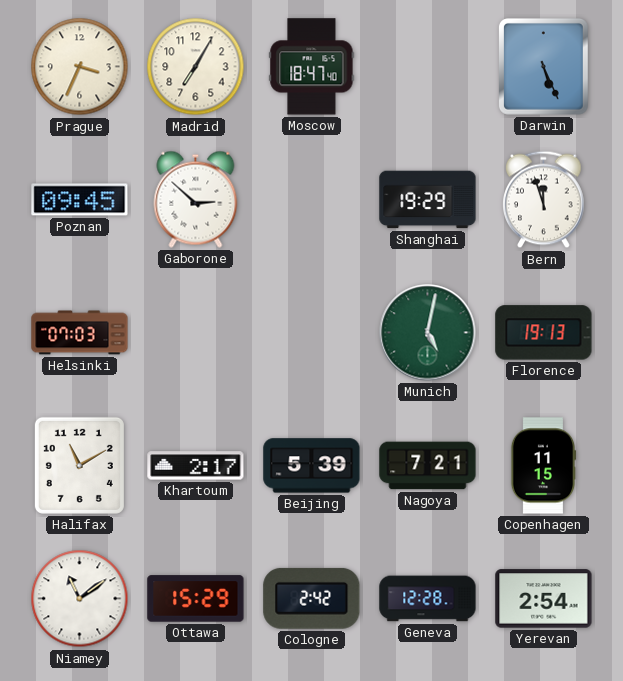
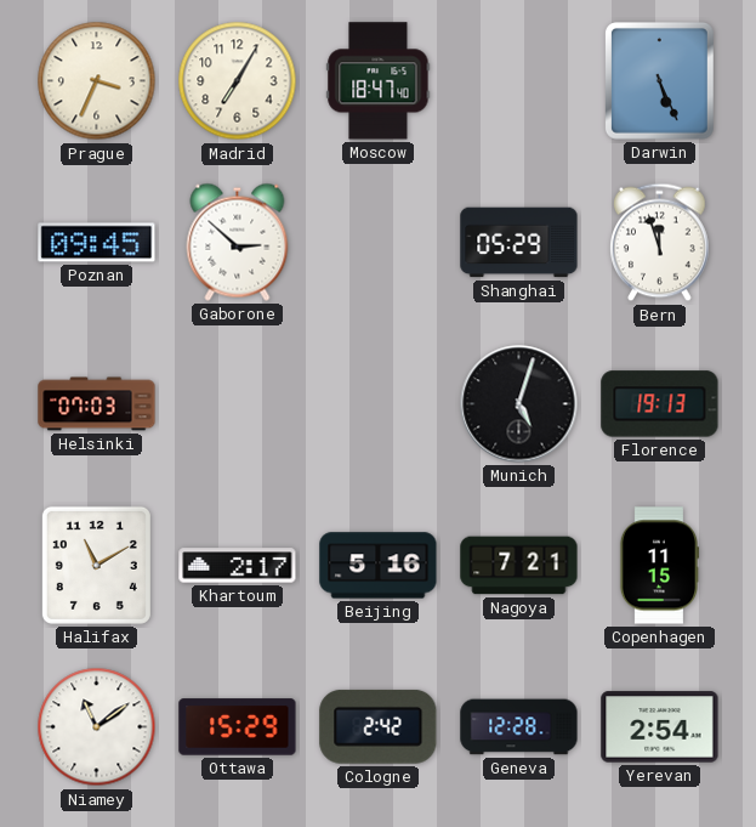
Shanghai: 19:29 -> 05:29 (519, 243)
Munich: 5:02 -> 5:03 (519, 404)
Munich dial: green -> black (519, 404)
Beijing: 5:39 -> 5:16 (379, 566)
